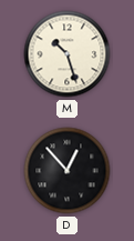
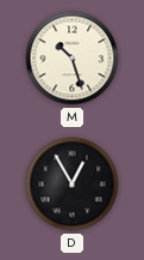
D: 12:53 -> 12:55 (73, 185)
